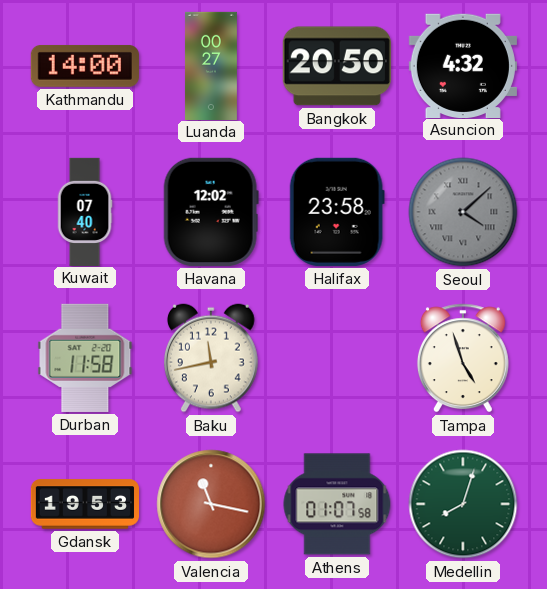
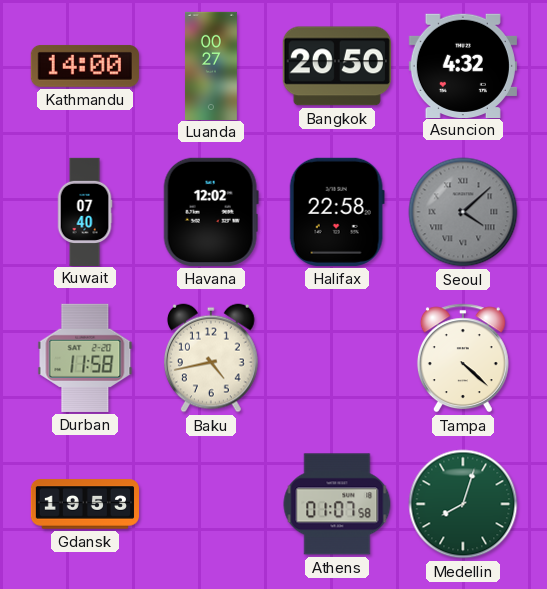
Halifax: 23:58 -> 22:58 (337, 212)
Baku: 11:43 -> 4:43 (212, 358)
Tampa: 4:57 -> 4:22 (463, 358)
Valencia: 11:17 -> none (211, 504)
